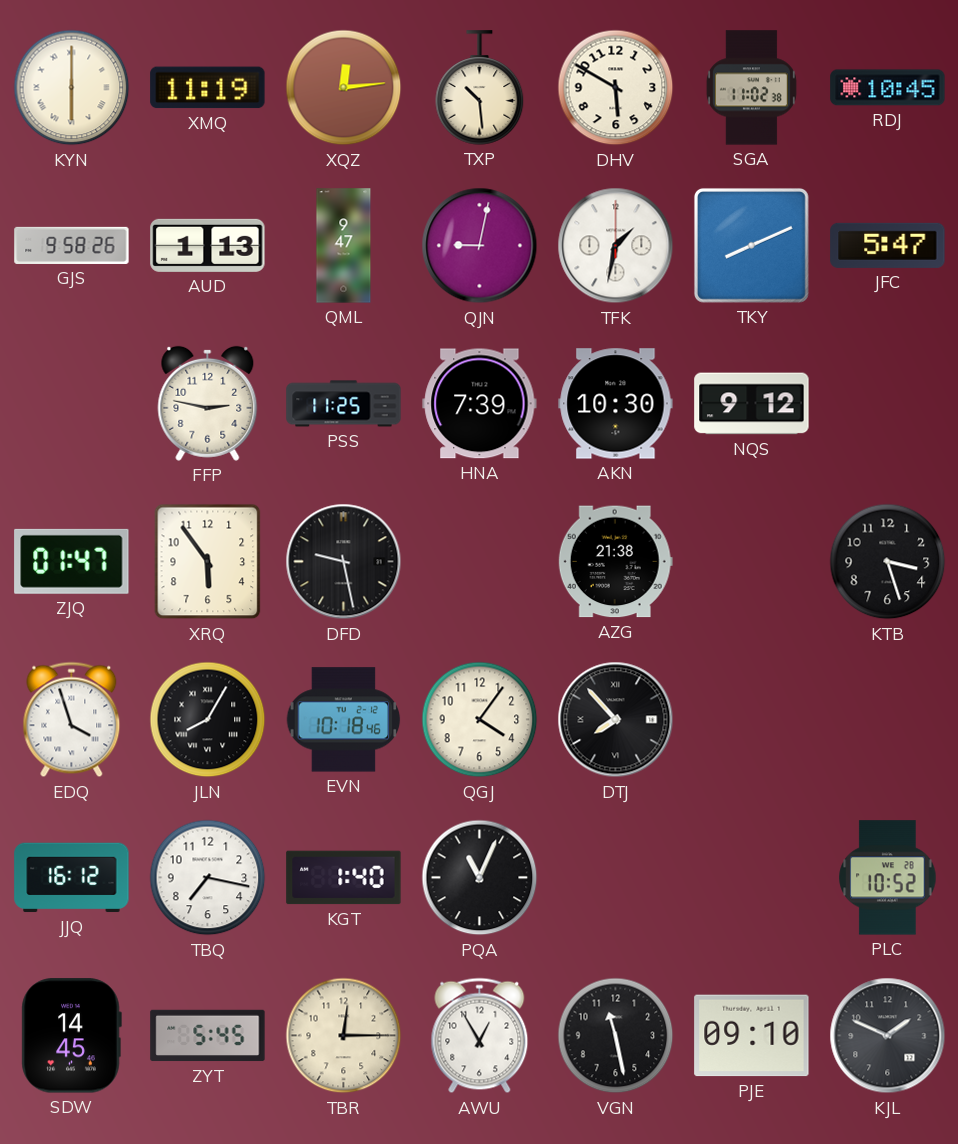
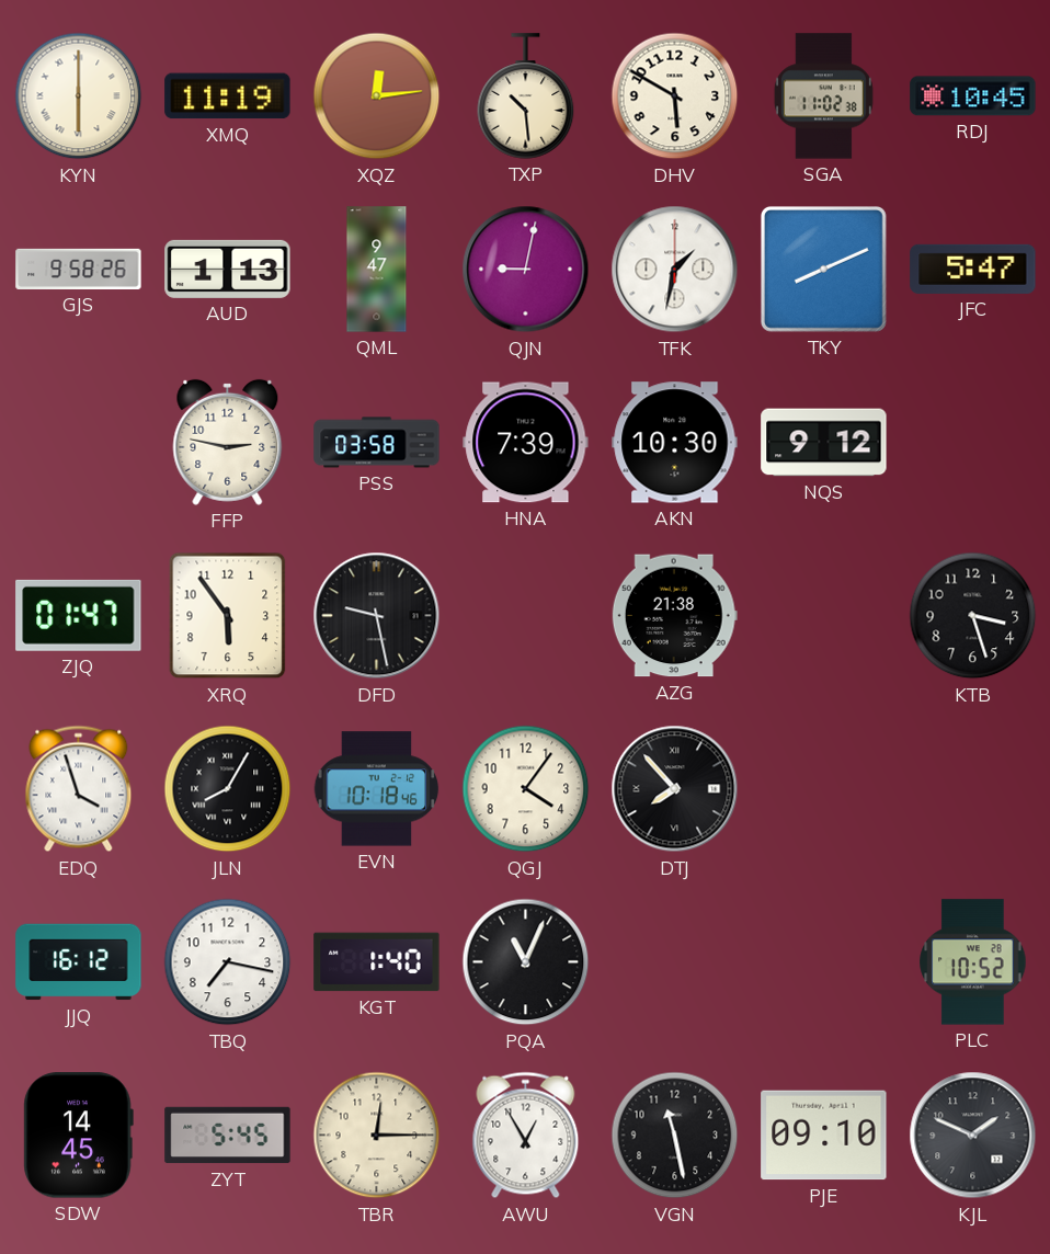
PSS: 11:25 -> 03:58 (377, 443)
